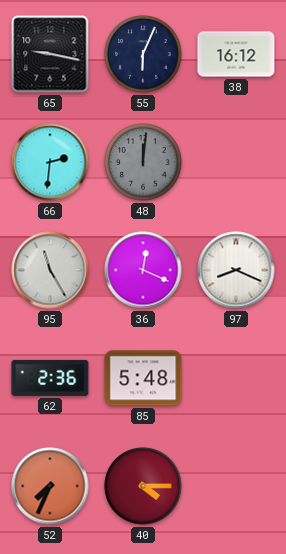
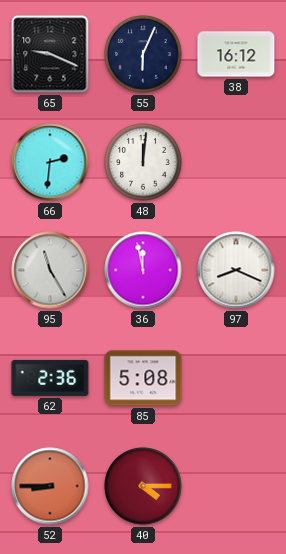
65: 9:17 -> 9:19 (50, 54)
48 dial: grey -> white (143, 162)
36: 12:19 -> 11:58 (143, 270)
85: 5:48 -> 5:08 (143, 378)
52: 7:34 -> 8:45 (50, 486)
